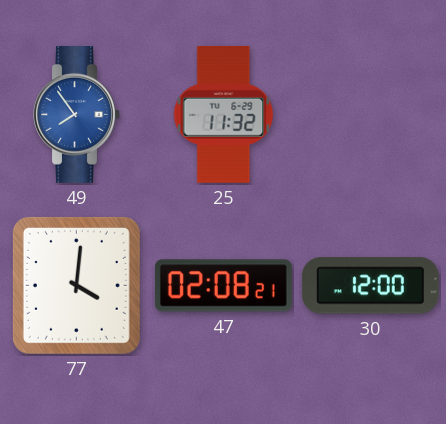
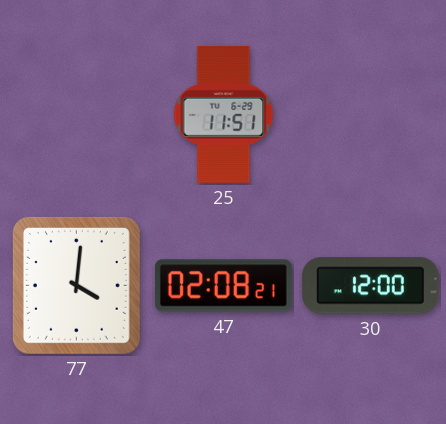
49: 7:54 -> none (77, 114)
25: 11:32 -> 11:51 (224, 114)
